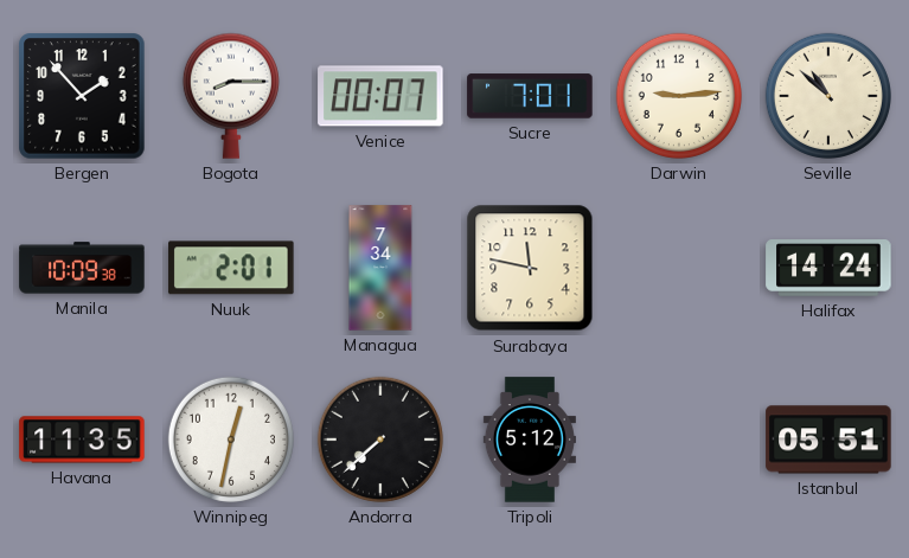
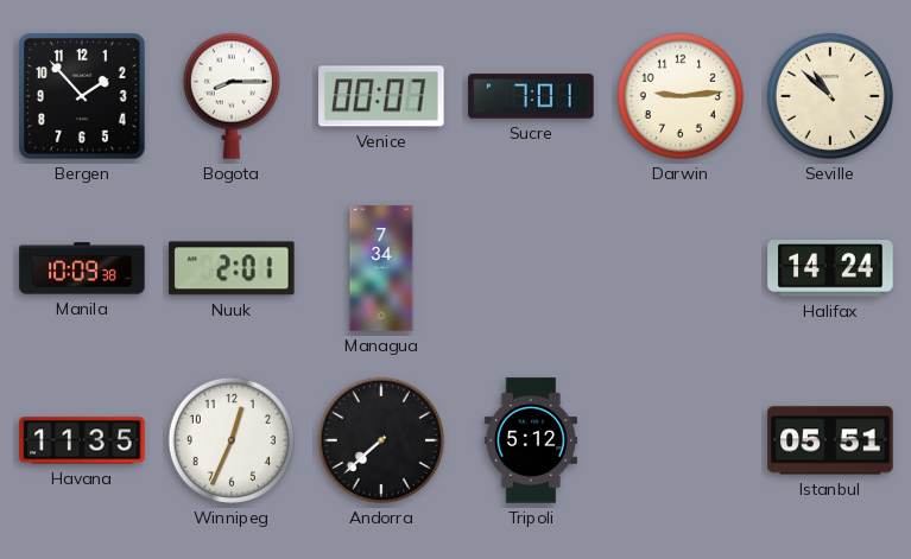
Surabaya: 11:47 -> none (530, 268)
Winnipeg: 12:32 -> 12:34 (232, 440)
